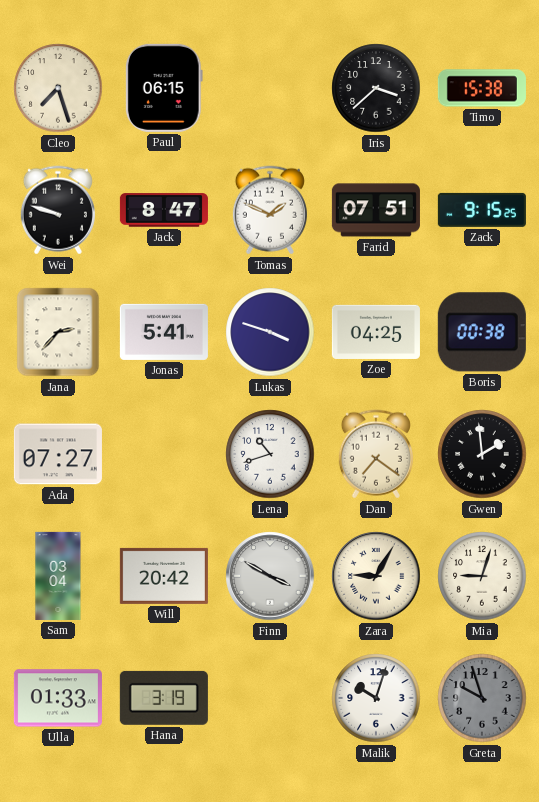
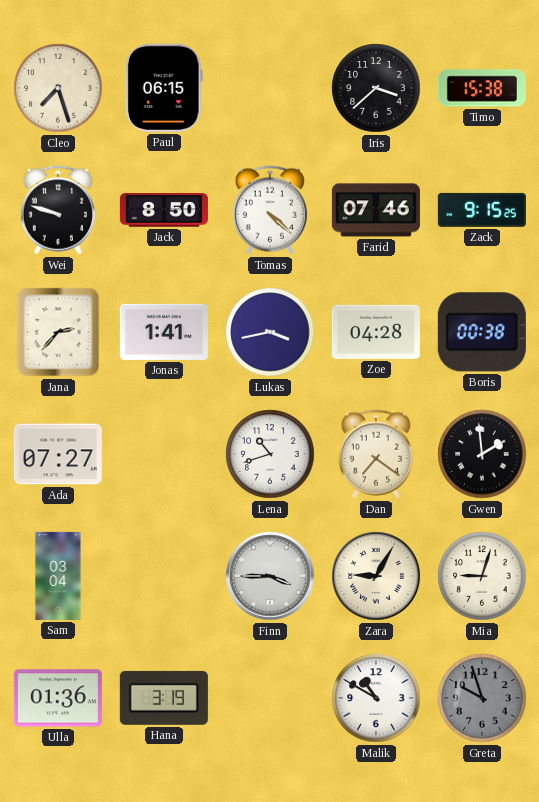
Jack: 8:47 -> 8:50 (164, 210)
Tomas: 1:49 -> 4:22 (270, 210)
Farid: 07:51 -> 07:46 (376, 210)
Jonas: 5:41 -> 1:41 (164, 332)
Lukas: 3:48 -> 3:43 (270, 332)
Zoe: 04:25 -> 04:28 (376, 332)
Will: 20:42 -> none (164, 576)
Finn: 3:50 -> 3:45 (270, 576)
Ulla: 01:33 -> 01:36 (58, 698)
Malik: 10:03 -> 10:50 (376, 698)
